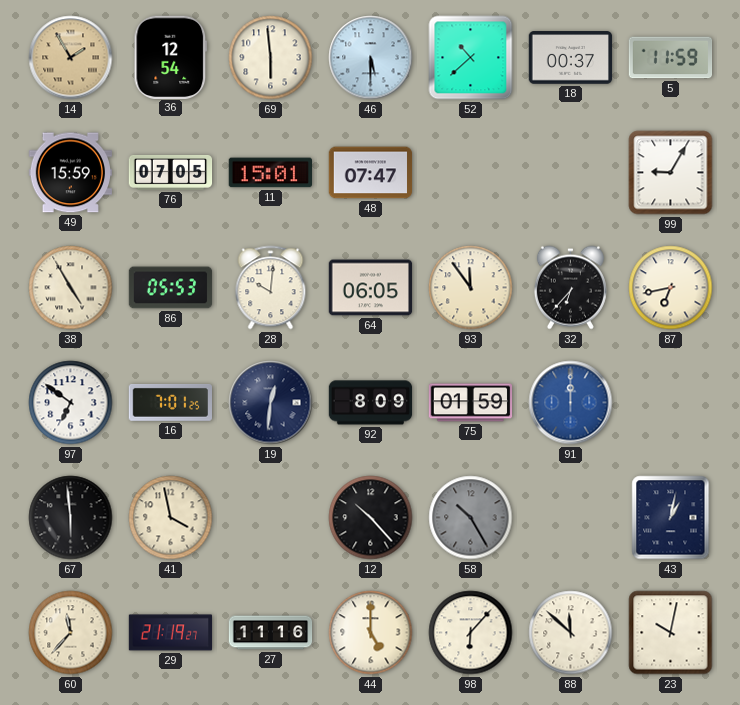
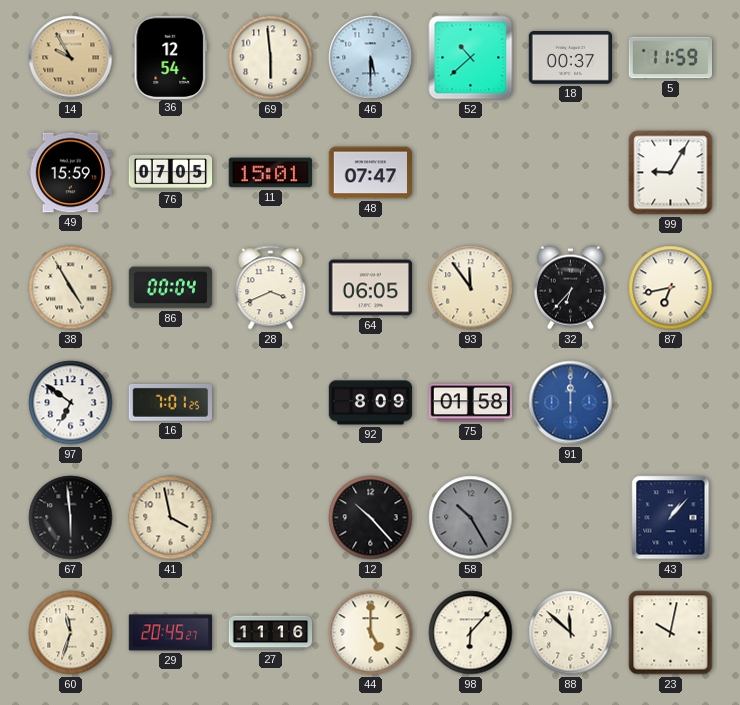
14: 1:55 -> 9:55 (71, 58)
86: 05:53 -> 00:04 (171, 288)
28: 10:01 -> 3:41 (271, 288)
19: 12:31 -> none (271, 403)
75: 01:59 -> 01:58 (471, 403)
43: 1:02 -> 1:07 (671, 518)
60: 11:37 -> 11:33 (71, 633)
29: 21:19 -> 20:45 (171, 633)
